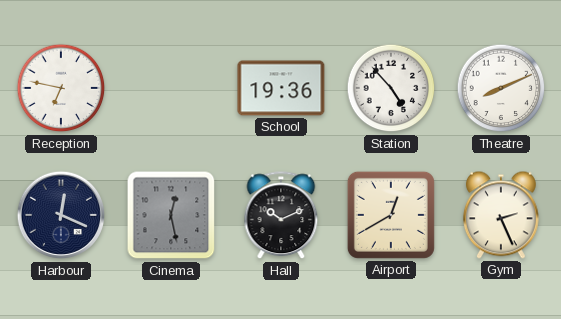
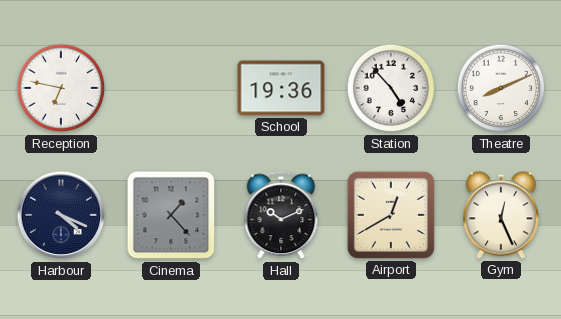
Harbour: 12:19 -> 4:19 (61, 215)
Cinema: 12:28 -> 1:23 (171, 215)
Gym: 2:26 -> 12:26 (501, 215)
